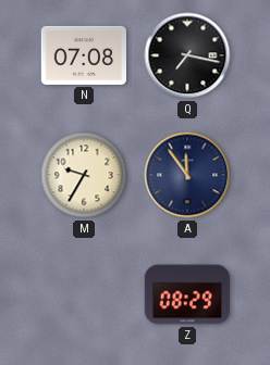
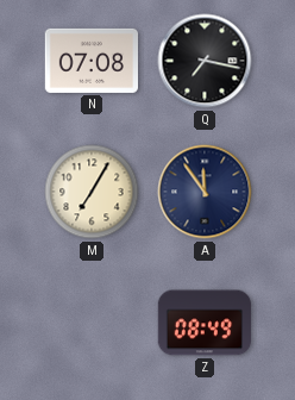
M: 9:35 -> 7:05 (92, 192)
Z: 08:29 -> 08:49 (205, 323)
